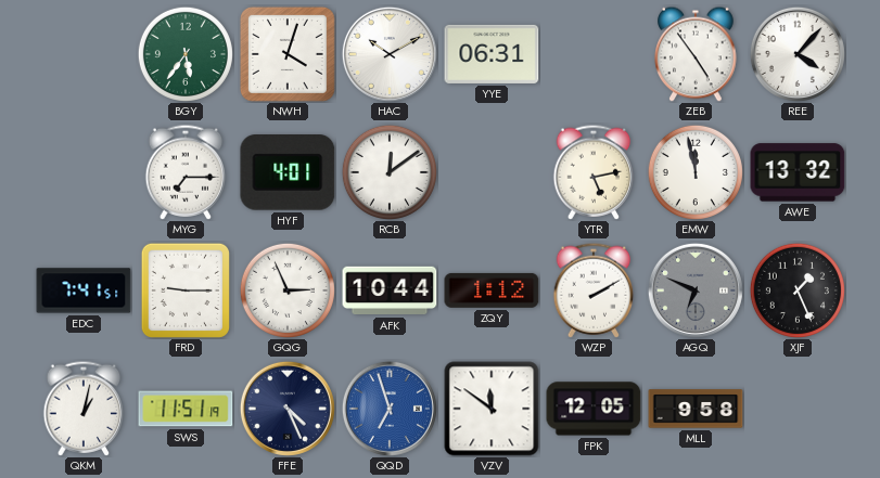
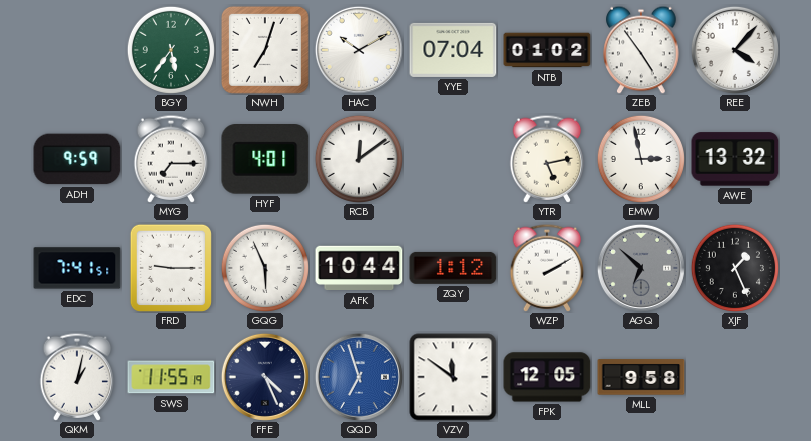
NWH: 4:03 -> 7:03 (265, 50)
YYE: 06:31 -> 07:04 (453, 50)
NTB: none -> 01:02 (547, 50)
ADH: none -> 9:59 (77, 159)
EMW: 11:58 -> 2:58 (641, 159)
GQG: 2:56 -> 5:56 (265, 268)
AGQ: 6:49 -> 6:52 (641, 268)
SWS: 11:51 -> 11:55 (171, 377)
